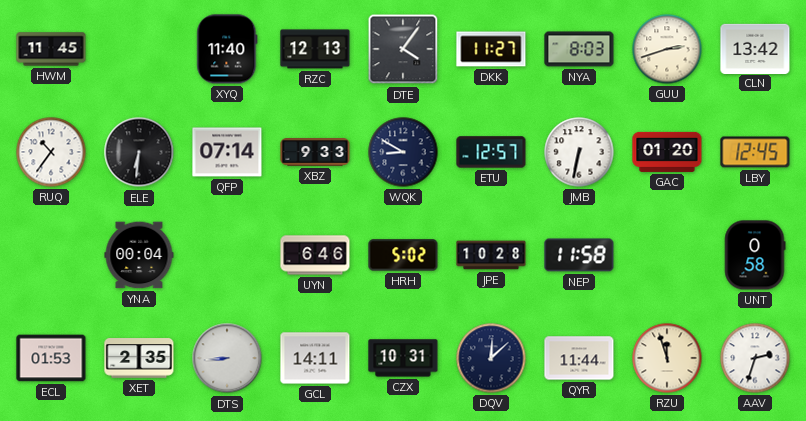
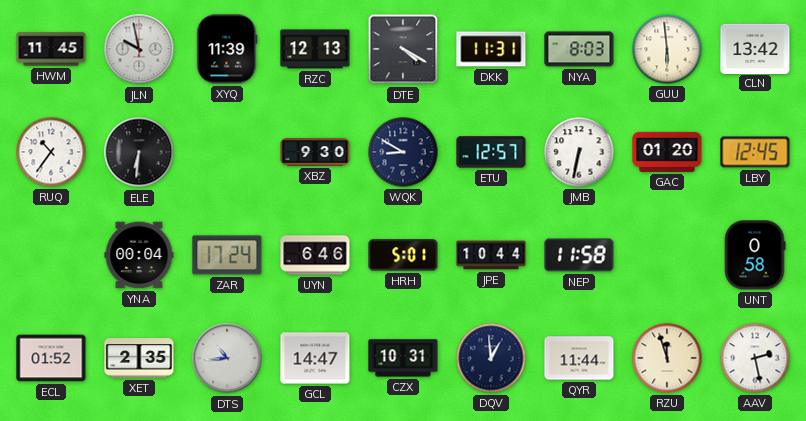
JLN: none -> 9:58 (139, 49)
XYQ: 11:40 -> 11:39 (227, 49)
DTE: 4:06 -> 4:20 (403, 49)
DKK: 11:27 -> 11:31 (491, 49)
GUU: 2:42 -> 5:59 (667, 49)
QFP: 07:14 -> none (227, 152)
XBZ: 9:33 -> 9:30 (315, 152)
ZAR: none -> 17:24 (227, 255)
HRH: 5:02 -> 5:01 (403, 255)
JPE: 10:28 -> 10:44 (491, 255)
ECL: 01:53 -> 01:52 (51, 358)
DTS: 8:44 -> 10:44 (227, 358)
GCL: 14:11 -> 14:47 (315, 358)
DQV: 12:08 -> 12:59 (491, 358)
AAV: 2:33 -> 2:28 (755, 358)
